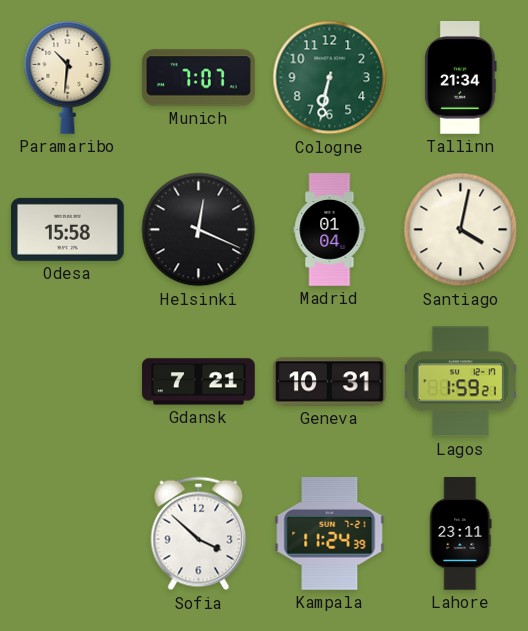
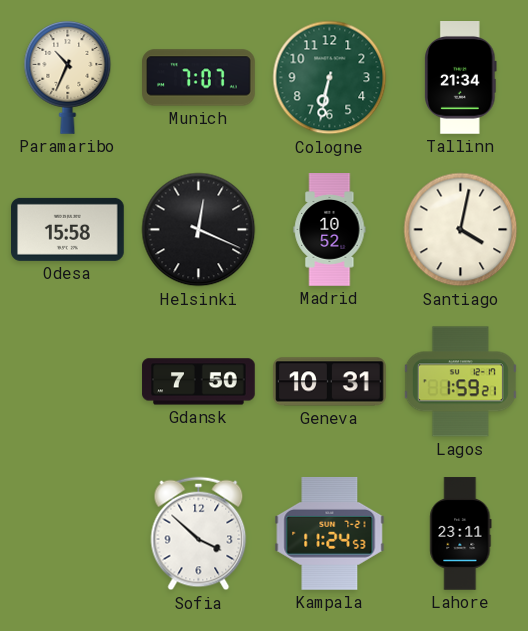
Paramaribo: 10:31 -> 10:34 (68, 78)
Madrid: 01:04 -> 10:52 (330, 230)
Gdansk: 7:21 -> 7:50 (199, 382)
Kampala: 11:24:39 -> 11:24:53 (330, 534)
